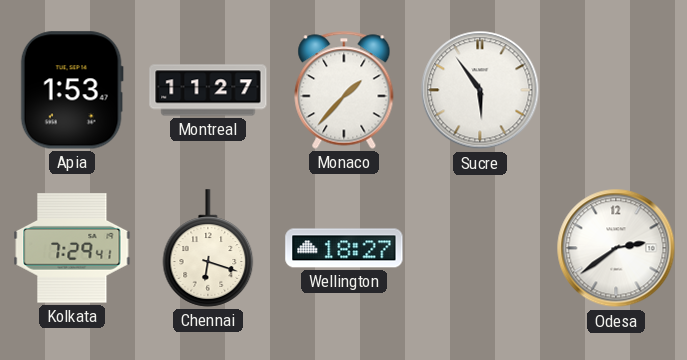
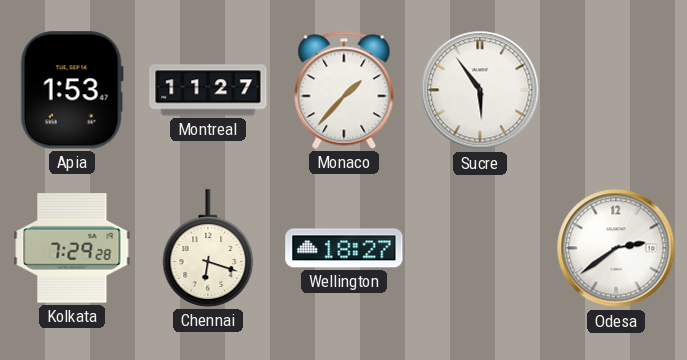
Kolkata: 7:29:41 -> 7:29:28 (72, 248)
